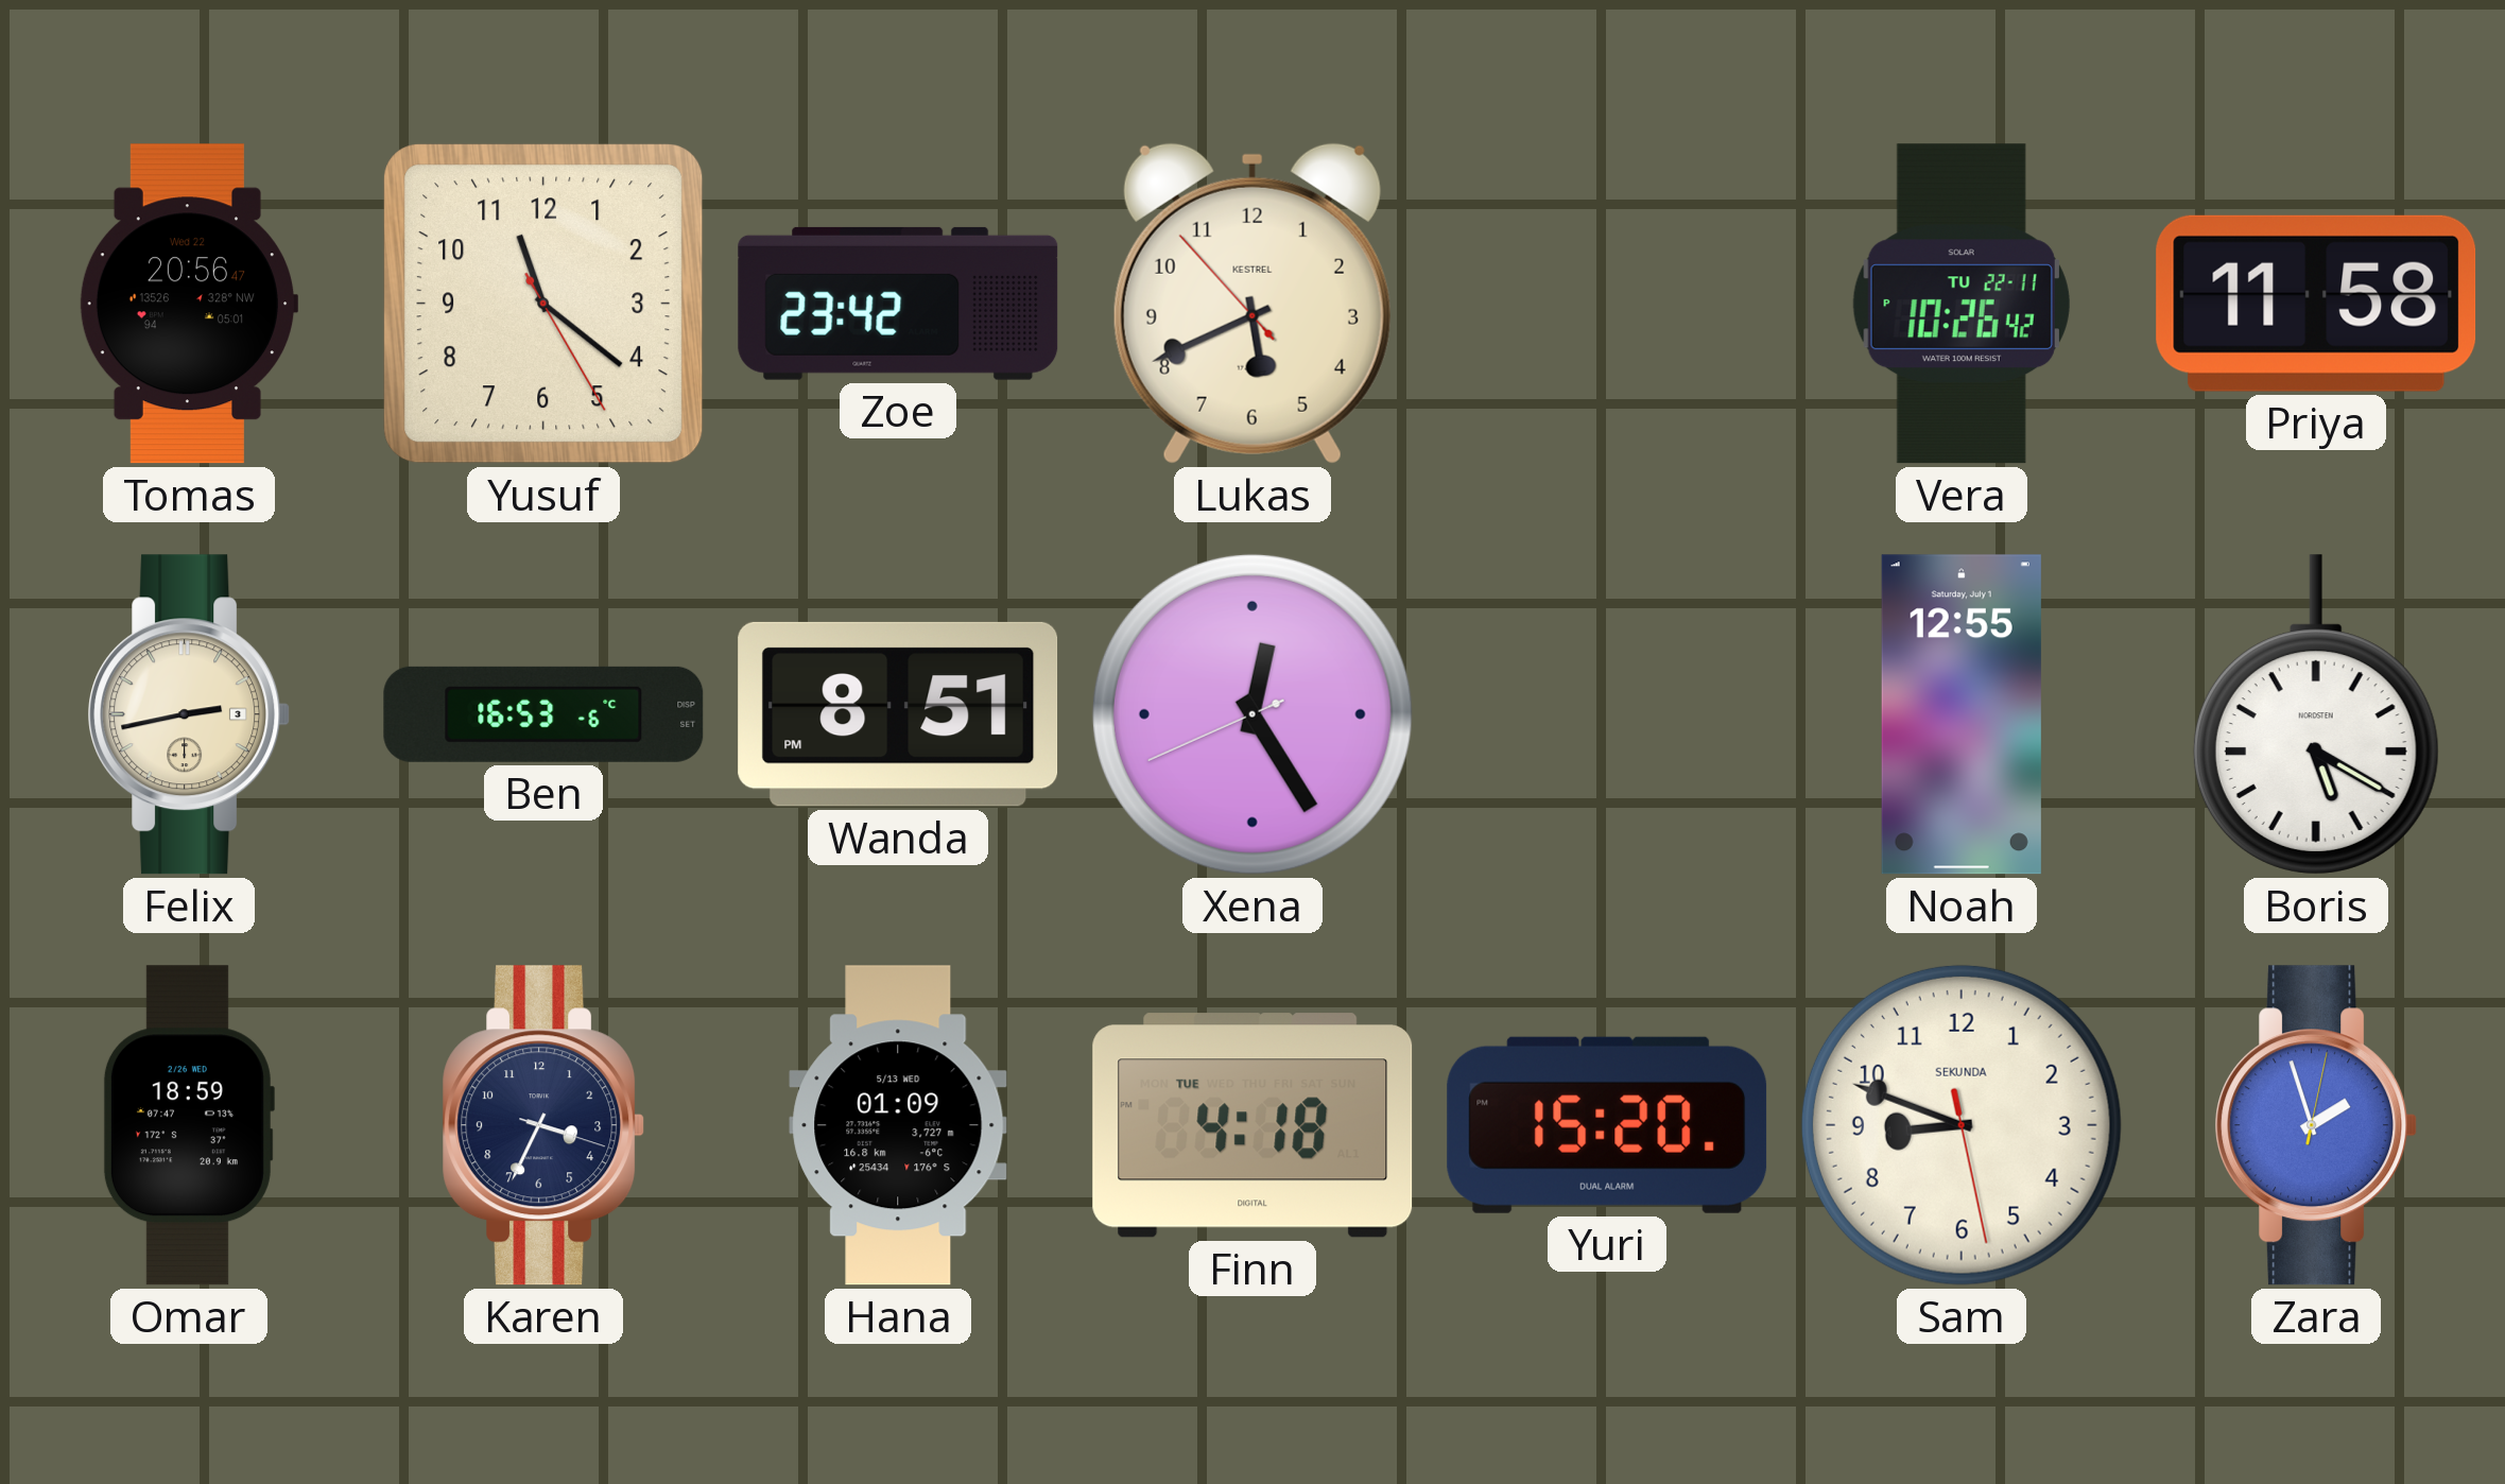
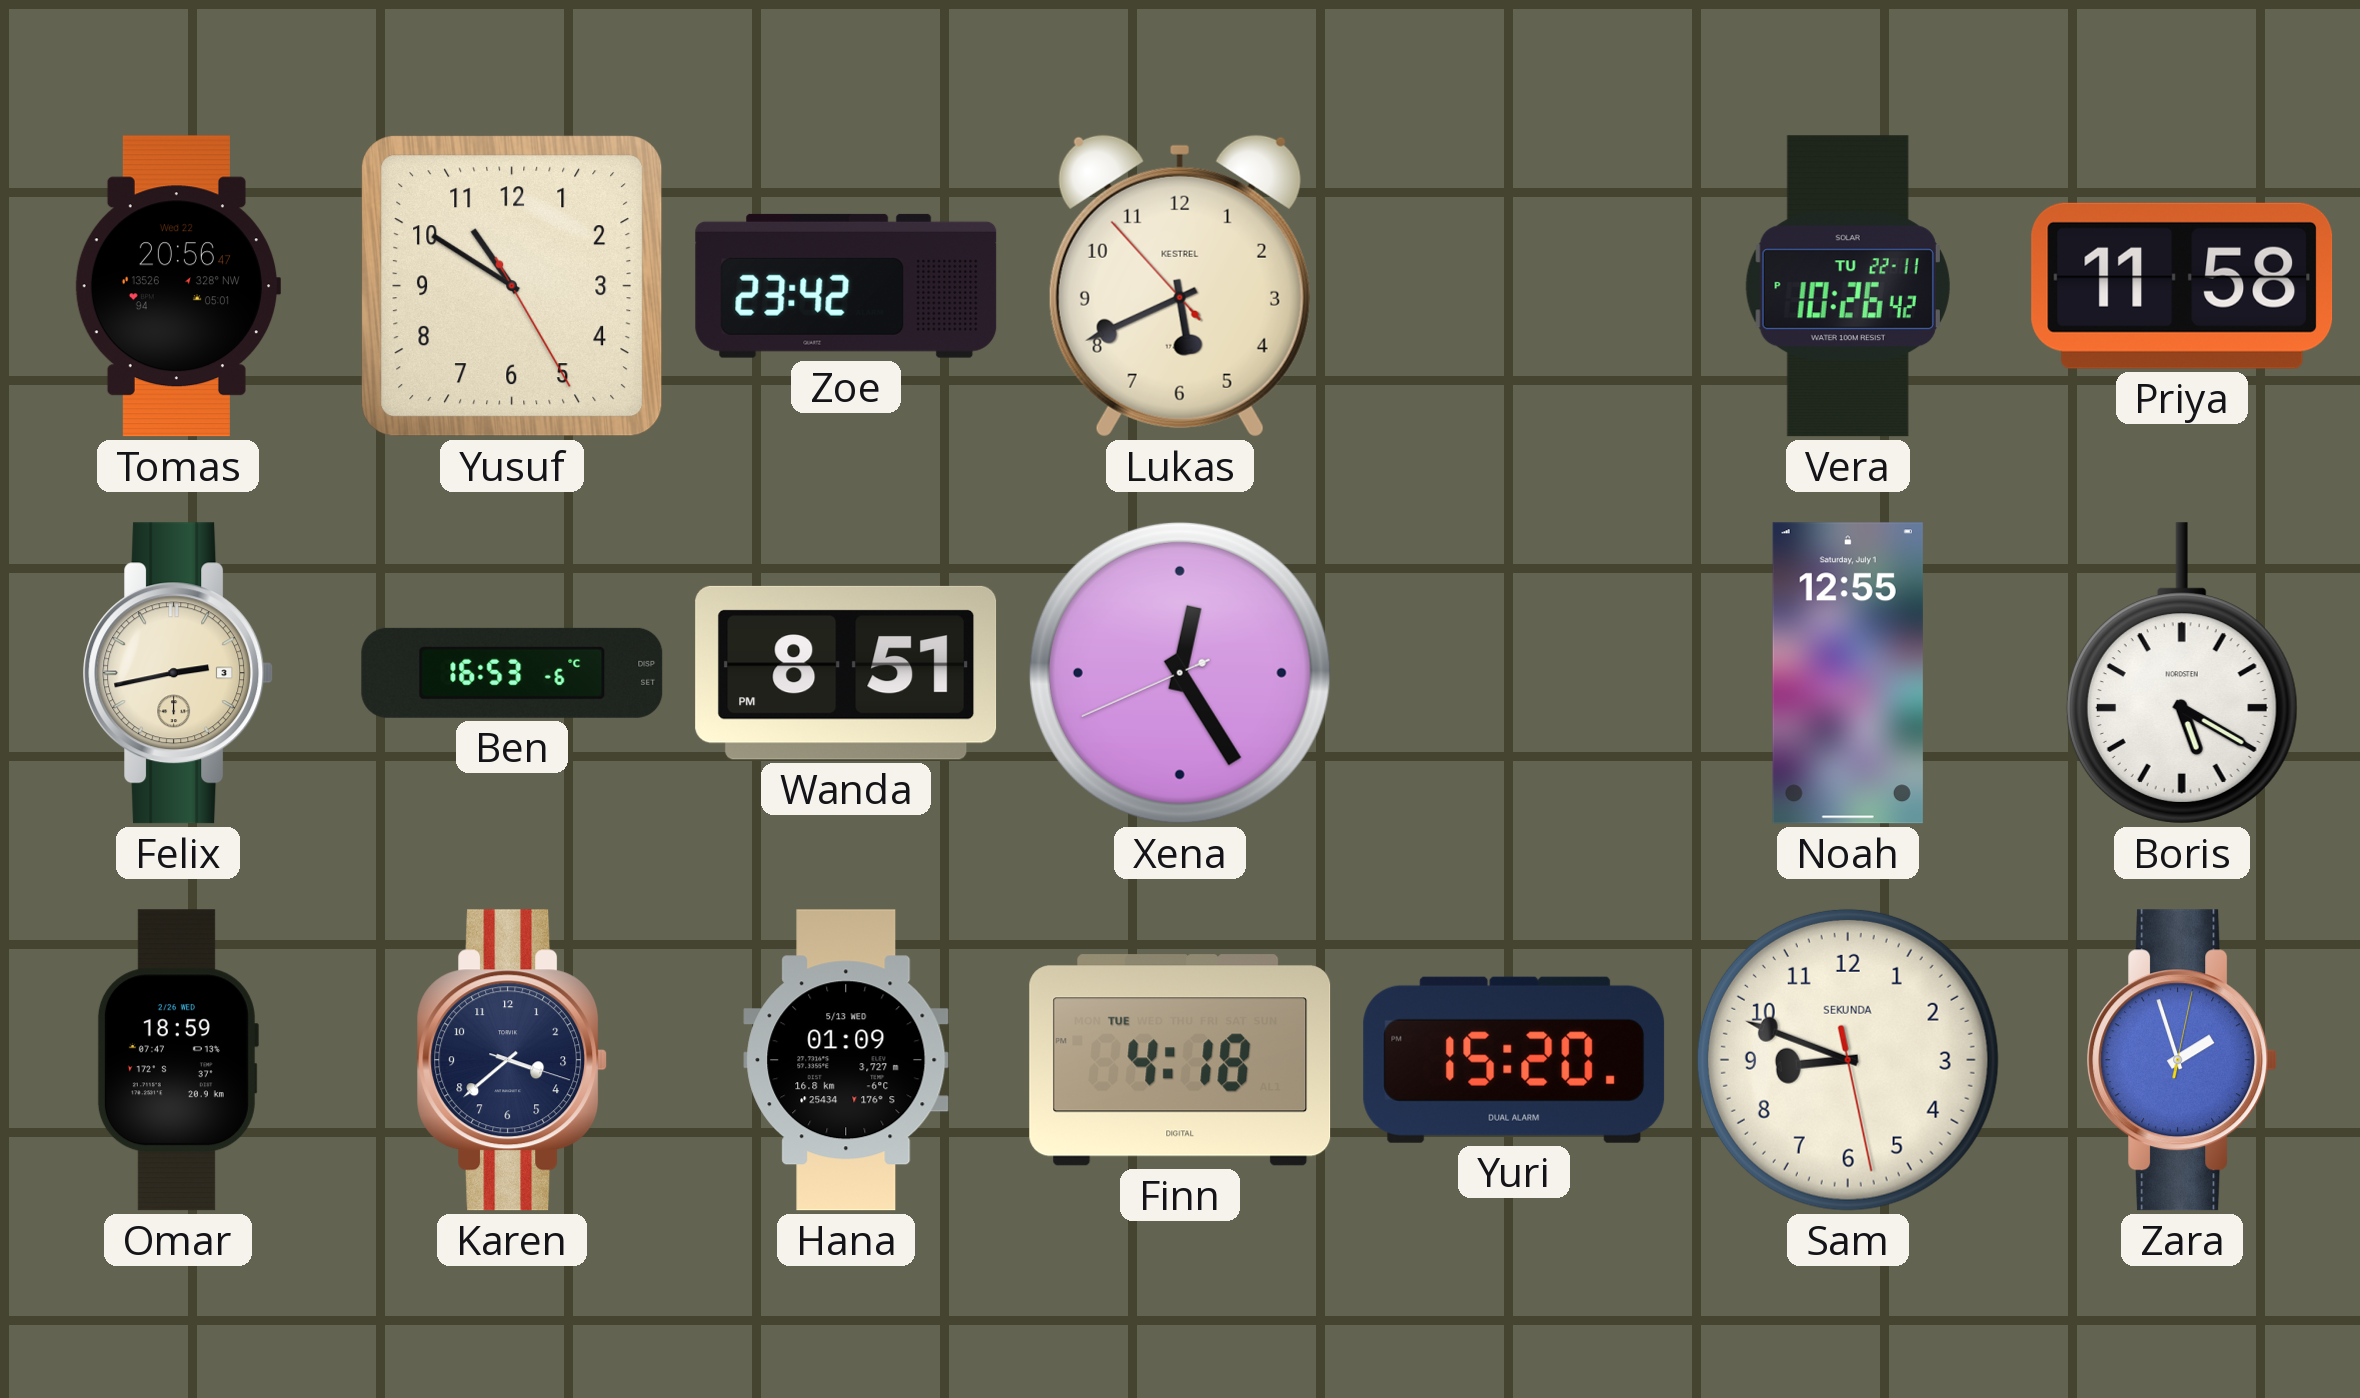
Yusuf: 11:21 -> 10:50 (512, 286)
Karen: 3:34 -> 3:38 (512, 1060)
